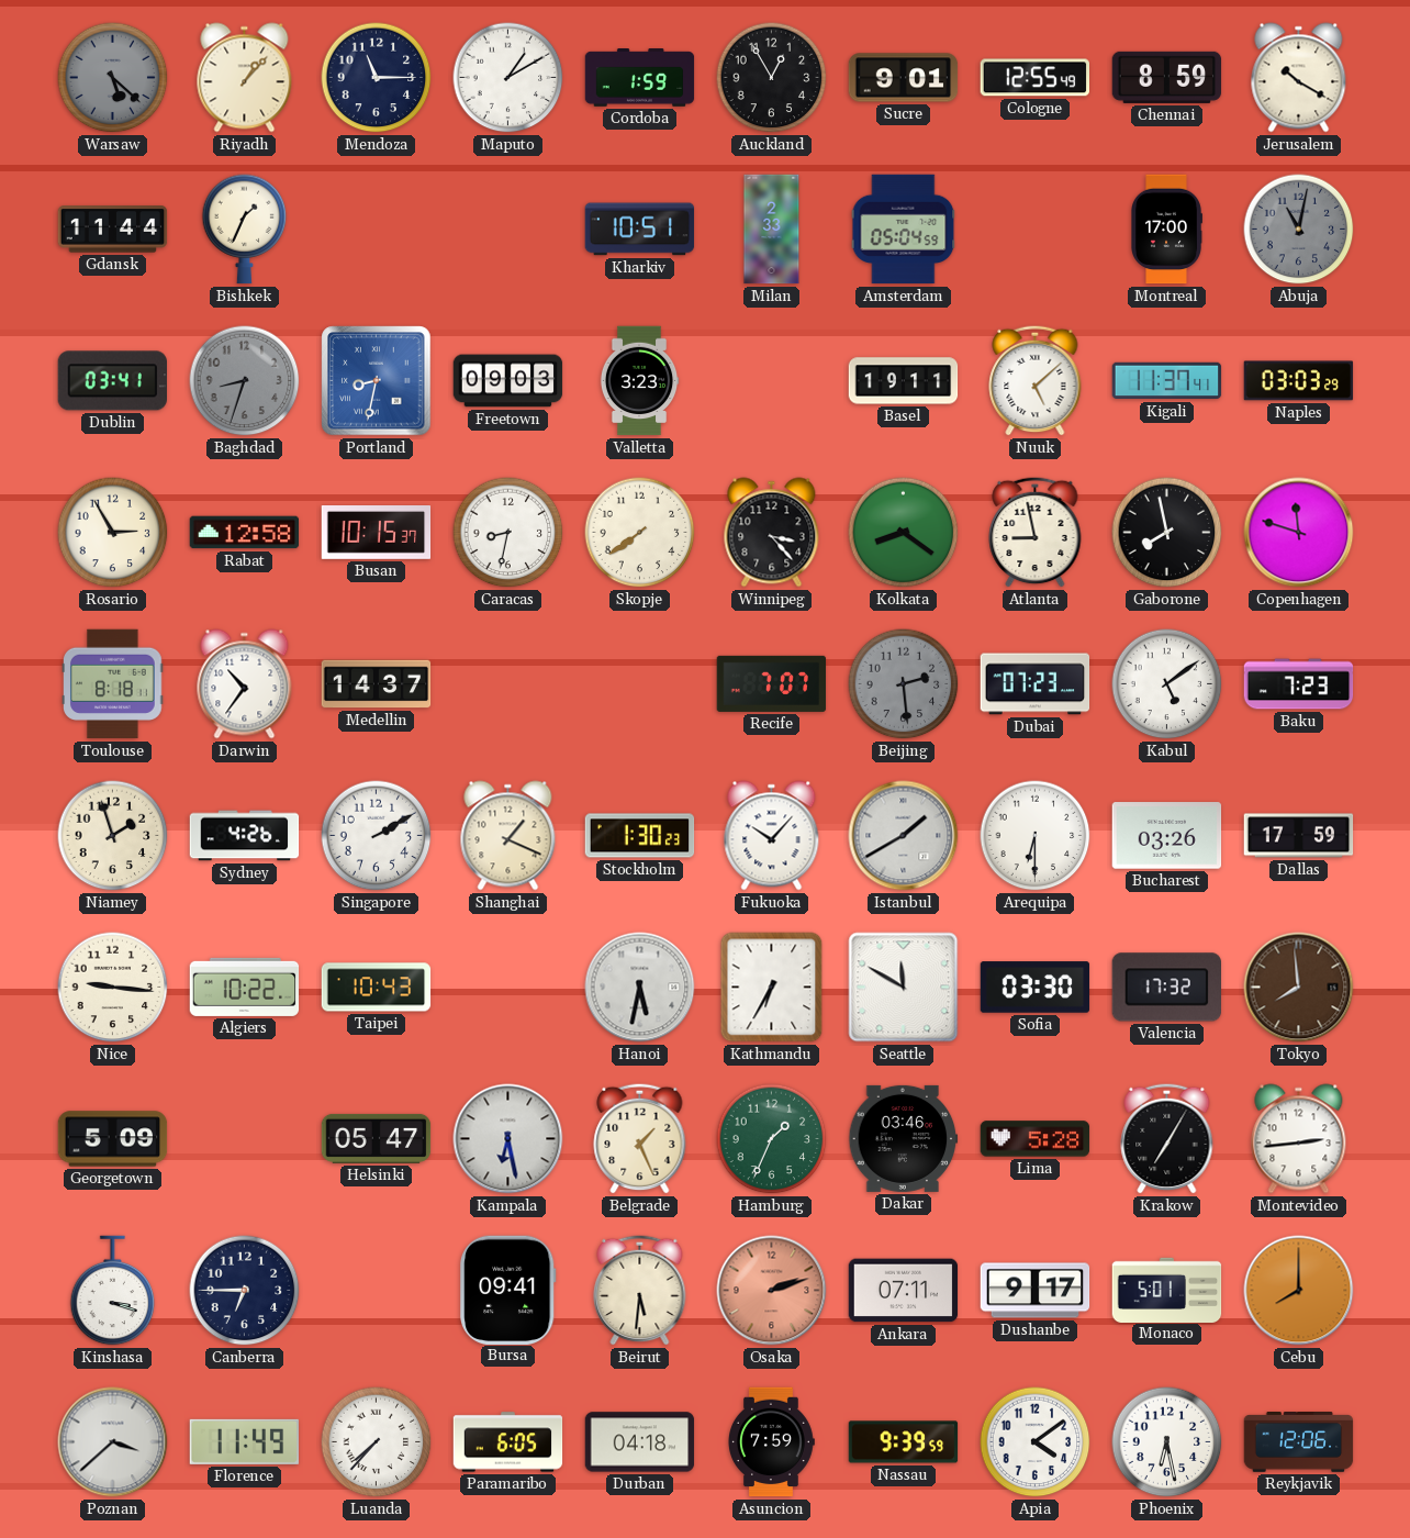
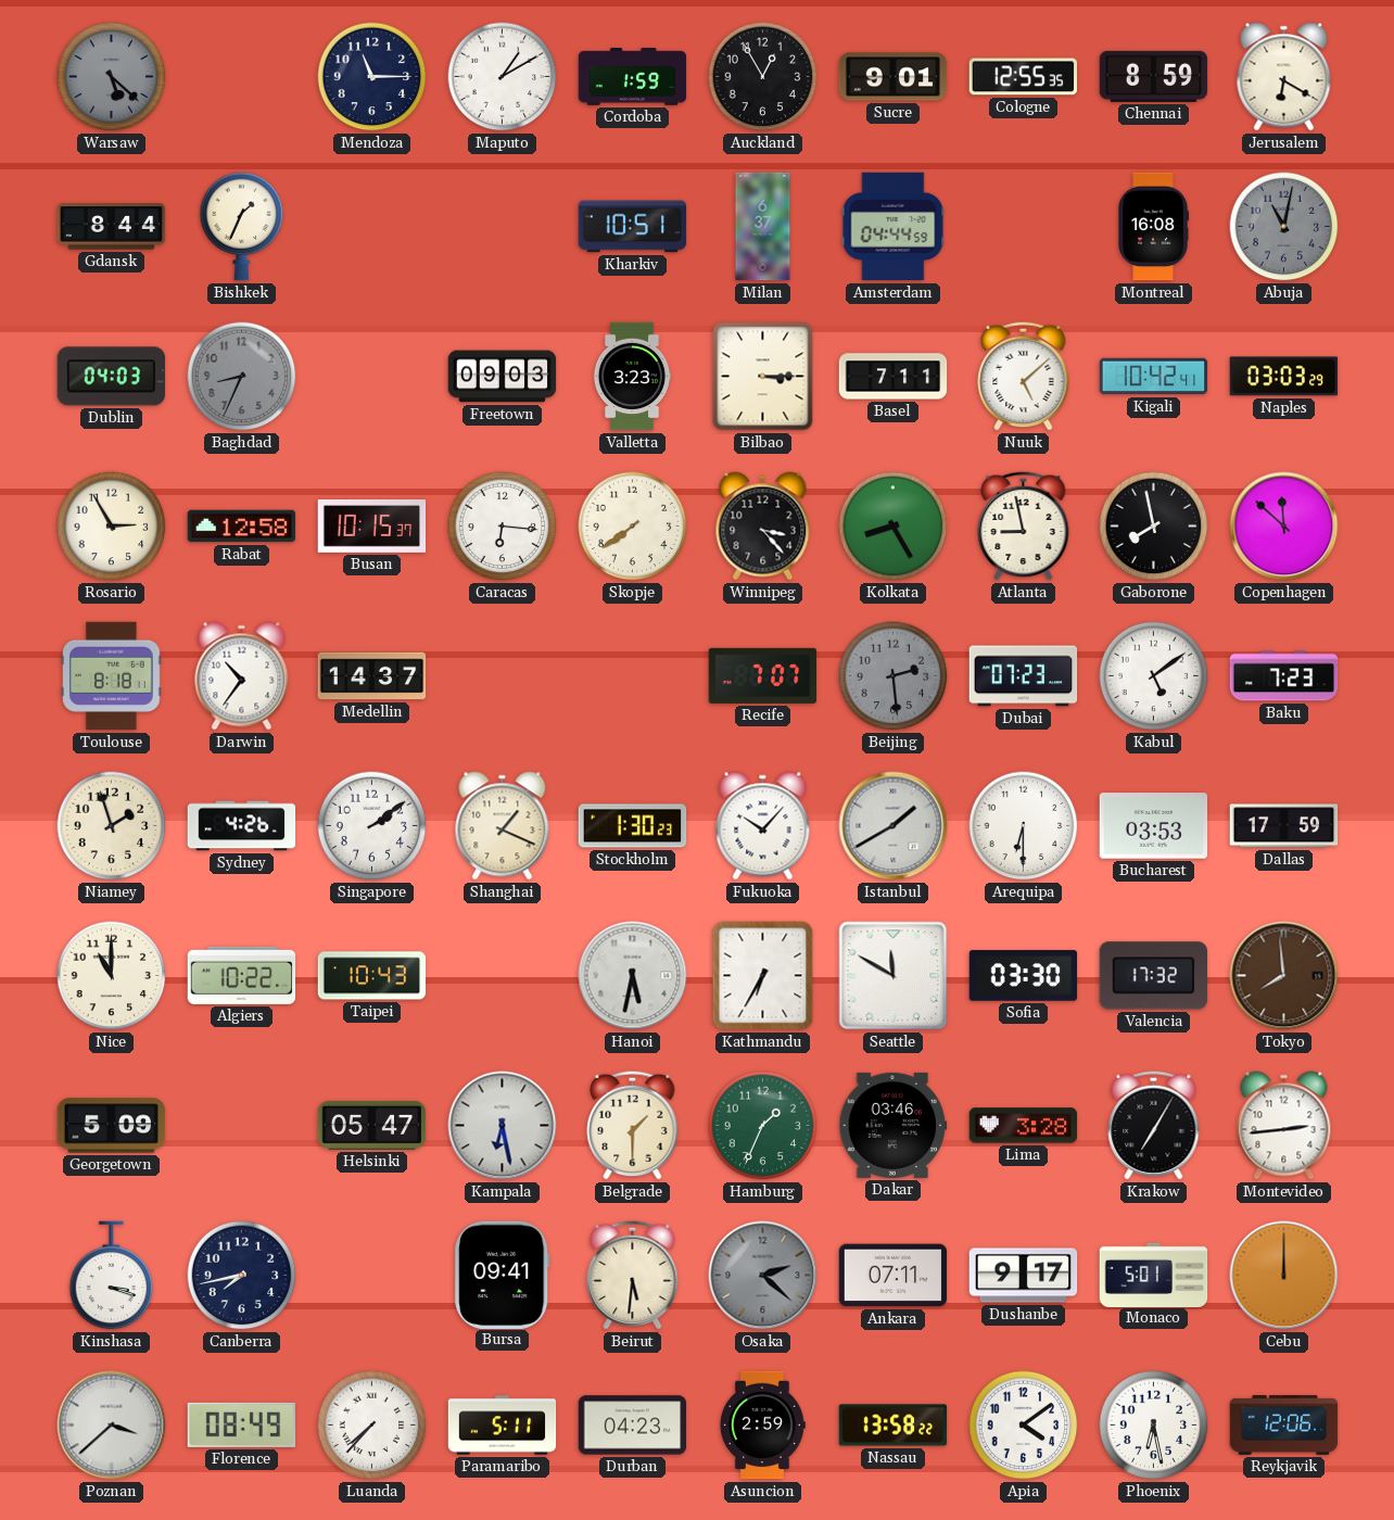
Riyadh: 1:07 -> none (245, 78)
Cologne: 12:55:49 -> 12:55:35 (1023, 77)
Jerusalem: 10:20 -> 6:20 (1284, 77)
Gdansk: 11:44 -> 8:44 (112, 227)
Milan: 2:33 -> 6:37 (763, 227)
Amsterdam: 05:04 -> 04:44 (894, 227)
Montreal: 17:00 -> 16:08 (1154, 227)
Dublin: 03:41 -> 04:03 (111, 377)
Baghdad: 8:33 -> 8:34 (242, 377)
Portland: 8:32 -> none (377, 381)
Bilbao: none -> 3:15 (763, 377)
Basel: 19:11 -> 7:11 (894, 377)
Kigali: 11:37 -> 10:42 (1154, 377)
Caracas: 8:32 -> 6:16 (503, 527)
Kolkata: 8:21 -> 8:25 (894, 527)
Copenhagen: 11:48 -> 11:52 (1284, 527)
Singapore: 2:10 -> 2:09 (372, 826)
Bucharest: 03:26 -> 03:53 (1154, 826)
Nice: 9:16 -> 11:00 (112, 976)
Belgrade: 1:26 -> 1:30 (633, 1125)
Lima: 5:28 -> 3:28 (1024, 1126)
Canberra: 6:45 -> 7:43 (242, 1276)
Osaka: 2:12 -> 2:22 (763, 1276)
Osaka dial: salmon -> grey (763, 1276)
Cebu: 8:00 -> 12:00 (1284, 1276)
Florence: 11:49 -> 08:49 (242, 1424)
Paramaribo: 6:05 -> 5:11 (503, 1426)
Durban: 04:18 -> 04:23 (633, 1426)
Asuncion: 7:59 -> 2:59 (763, 1426)
Nassau: 9:39 -> 13:58 (894, 1426)
